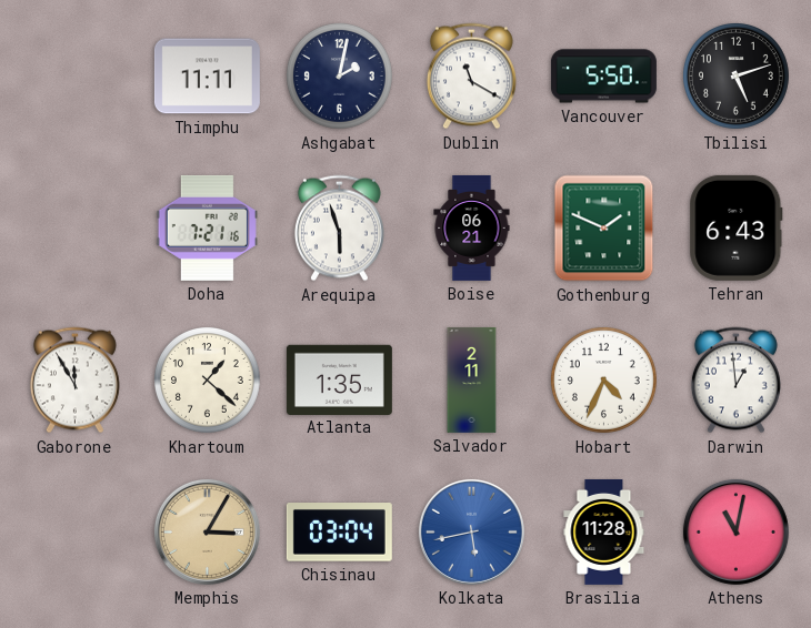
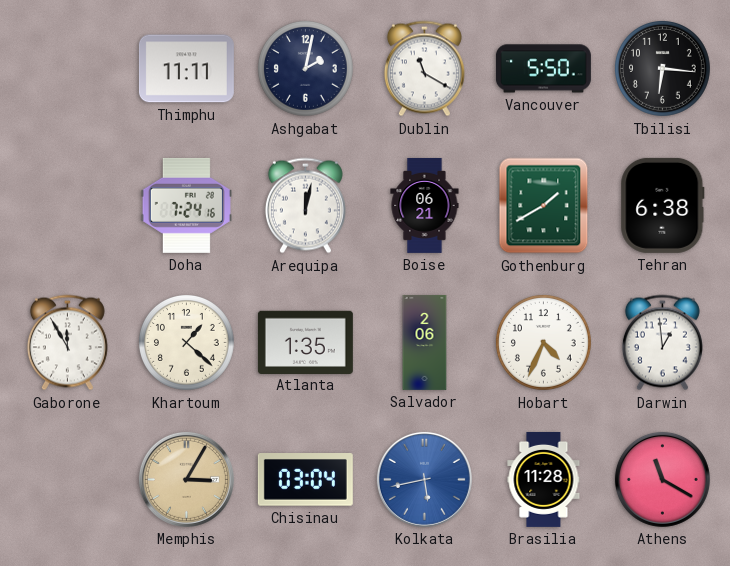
Tbilisi: 5:12 -> 6:16 (662, 68)
Doha: 7:21 -> 7:24 (186, 205)
Arequipa: 5:57 -> 12:02 (305, 206)
Gothenburg: 1:49 -> 1:40 (544, 206)
Tehran: 6:43 -> 6:38 (663, 205)
Salvador: 2:11 -> 2:06 (425, 342)
Athens: 11:02 -> 11:20 (662, 479)
